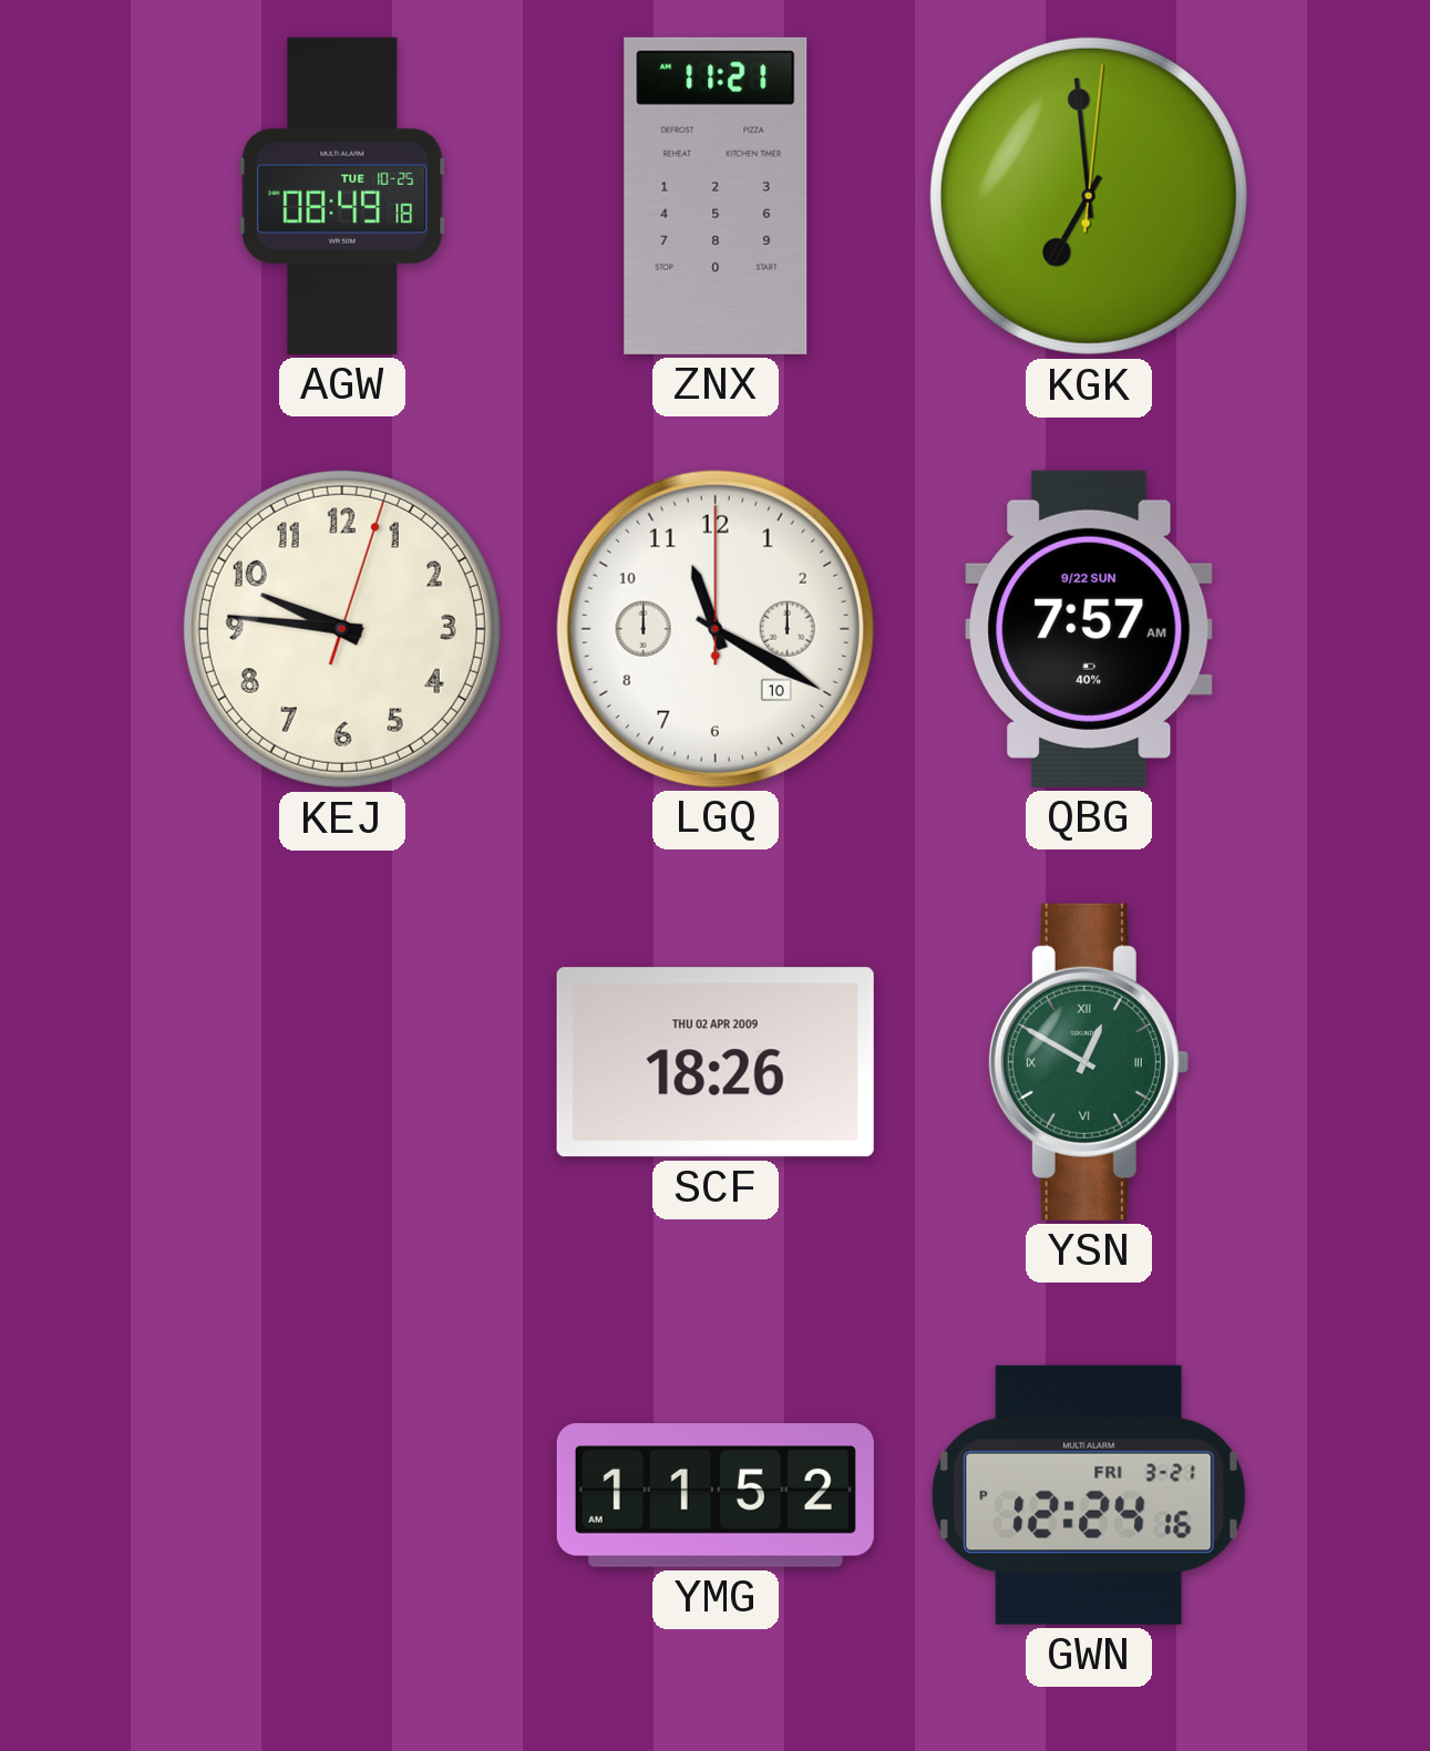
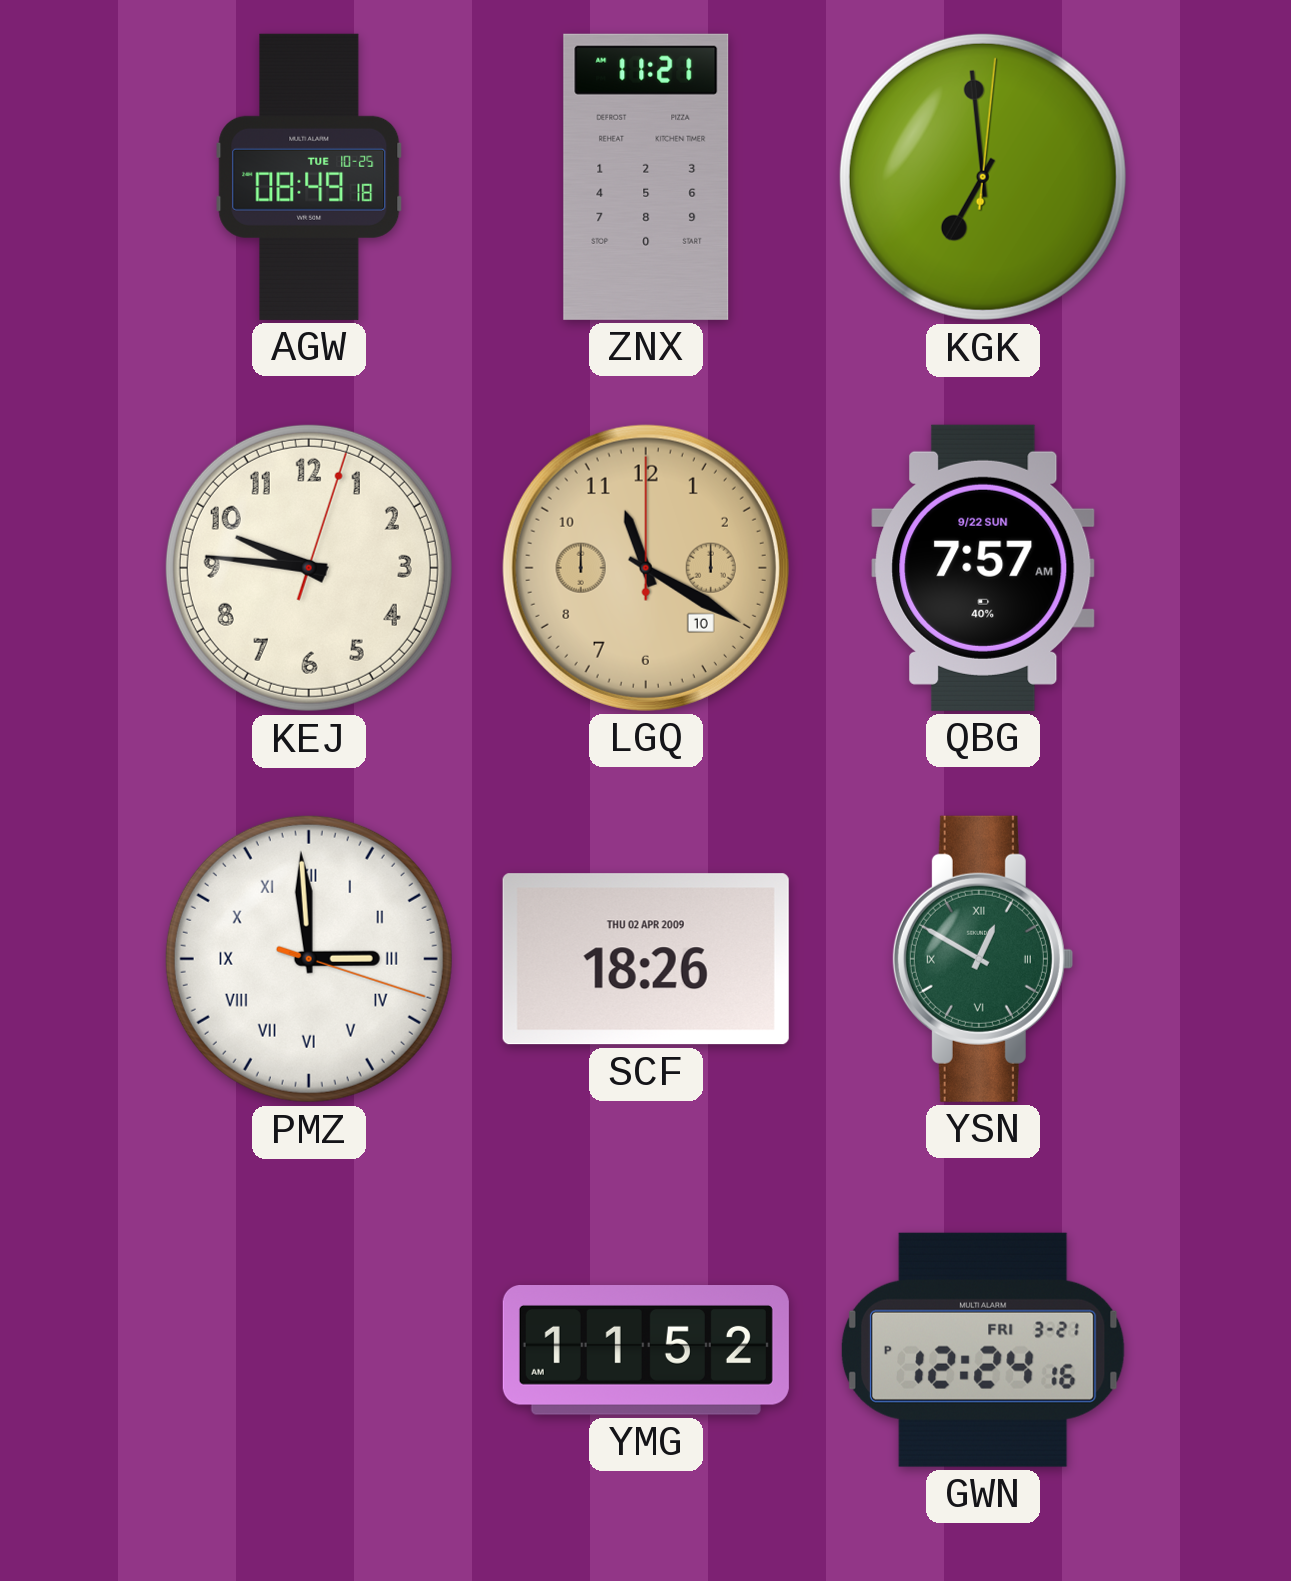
LGQ dial: white -> champagne (646, 568)
PMZ: none -> 2:59 (309, 959)
